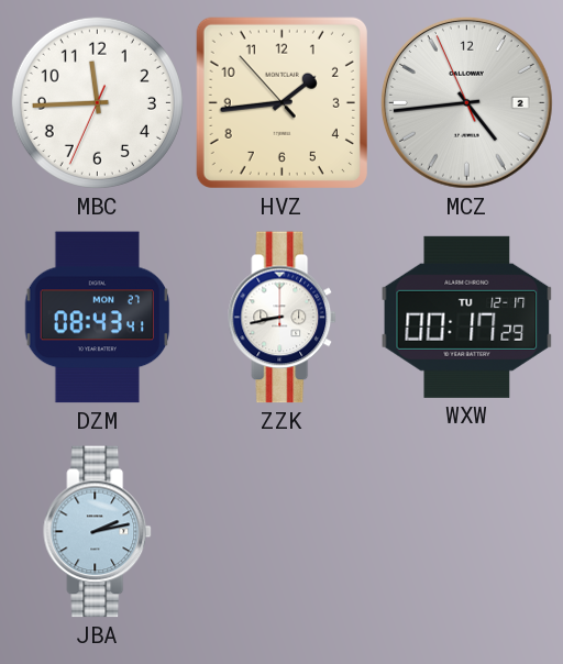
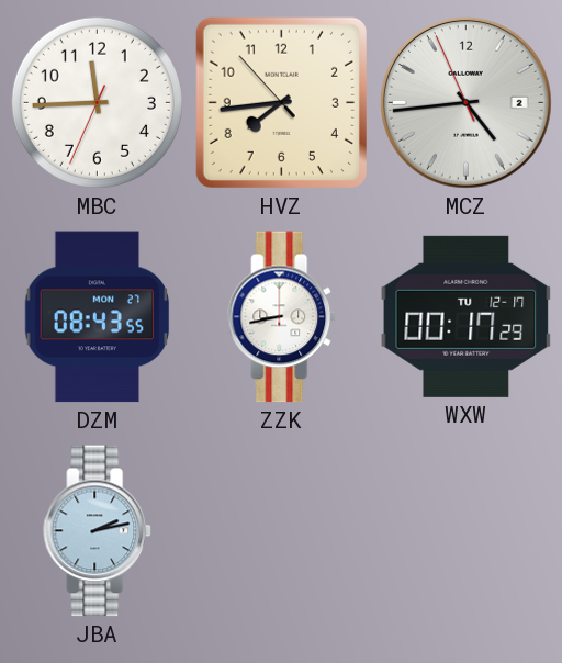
HVZ: 1:43 -> 7:43 (281, 102)
DZM: 08:43:41 -> 08:43:55 (98, 317)
